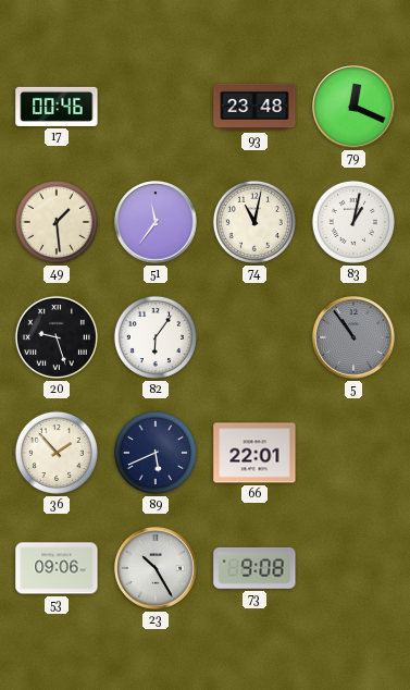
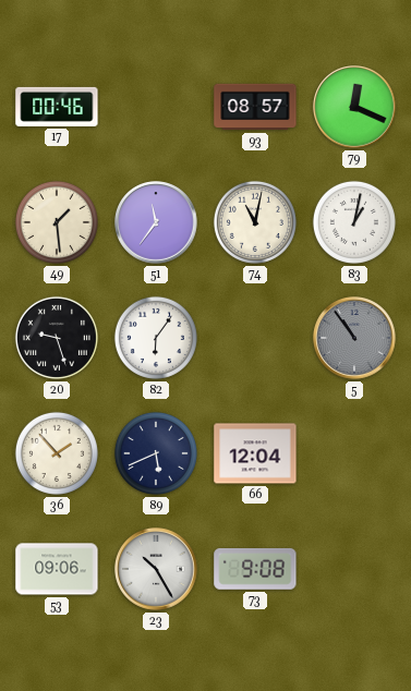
93: 23:48 -> 08:57 (255, 107)
66: 22:01 -> 12:04 (255, 453)
